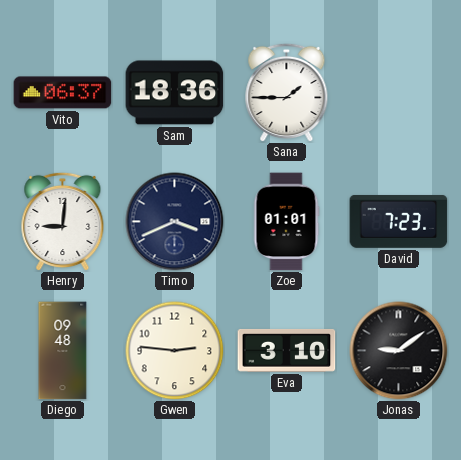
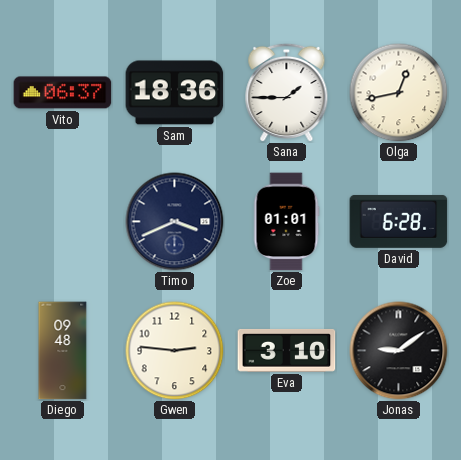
Olga: none -> 12:43 (399, 93)
Henry: 9:01 -> none (63, 221)
David: 7:23 -> 6:28 (399, 221)
